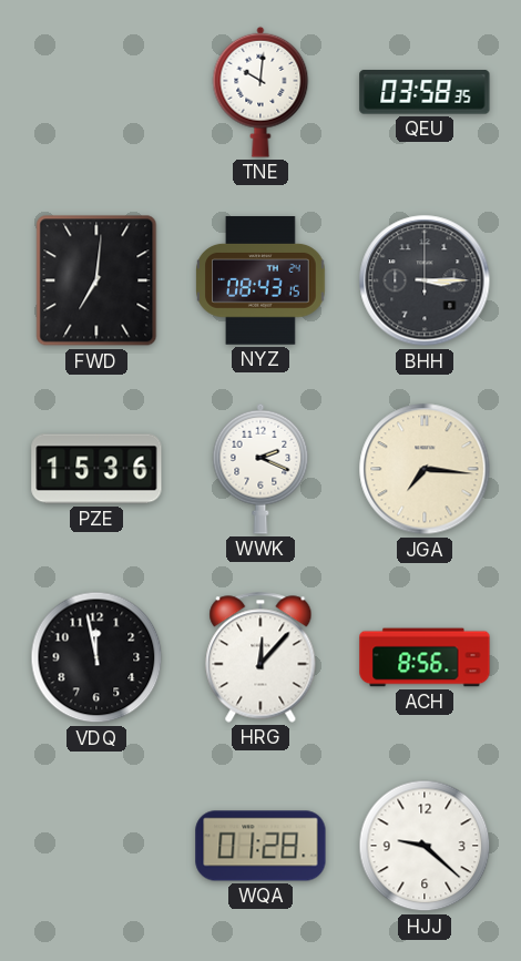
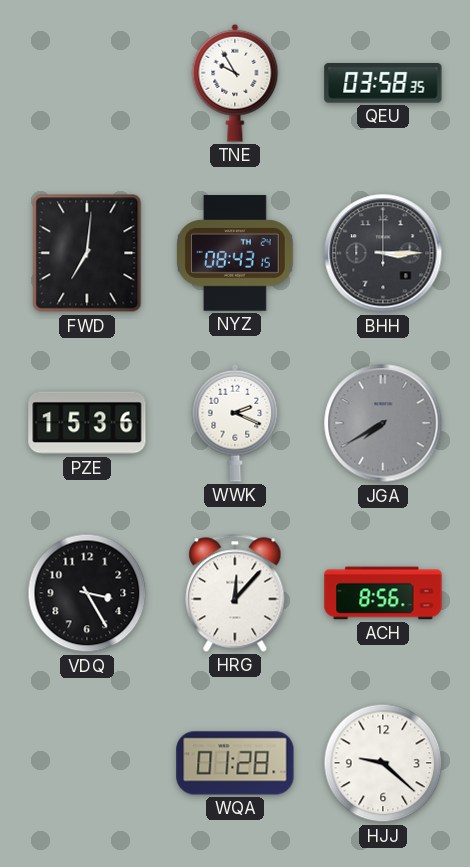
TNE: 10:01 -> 9:55 (235, 83)
JGA: 7:16 -> 7:40 (383, 423)
JGA dial: cream -> grey (383, 423)
VDQ: 11:58 -> 3:25 (87, 593)
